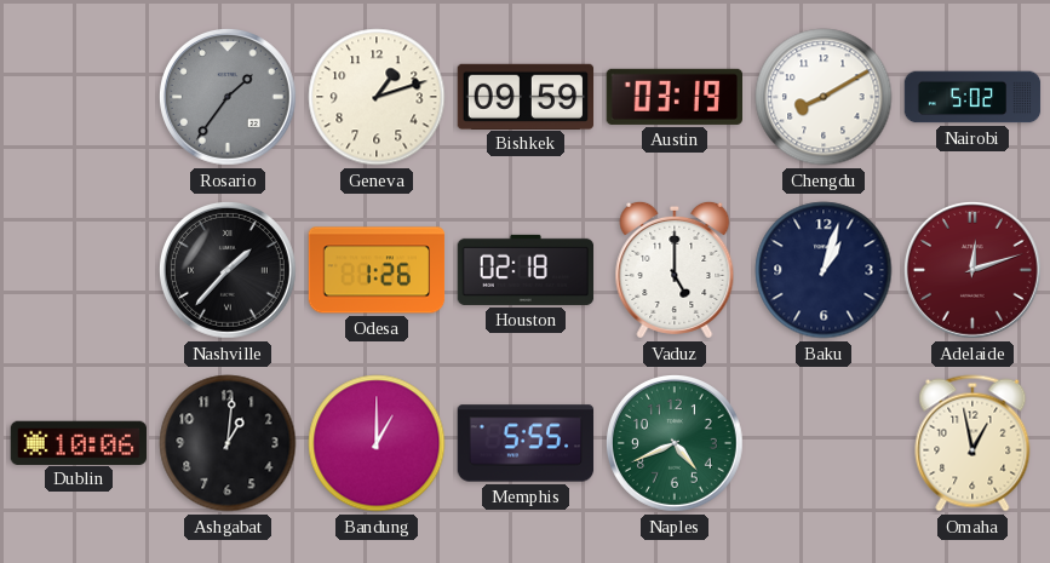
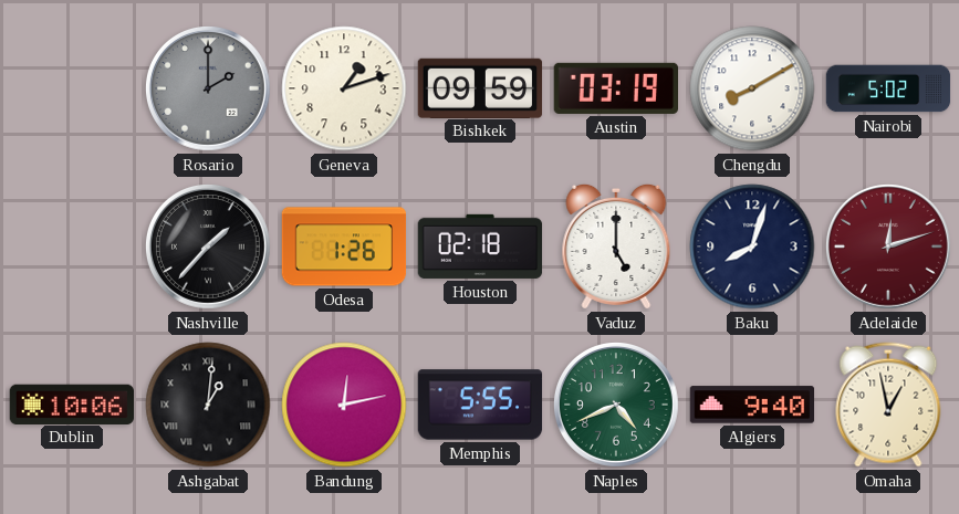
Rosario: 1:36 -> 2:00 (208, 88)
Baku: 1:03 -> 8:03 (752, 246)
Ashgabat numerals: Arabic -> Roman (208, 405)
Bandung: 1:00 -> 12:13 (344, 405)
Algiers: none -> 9:40 (752, 405)
